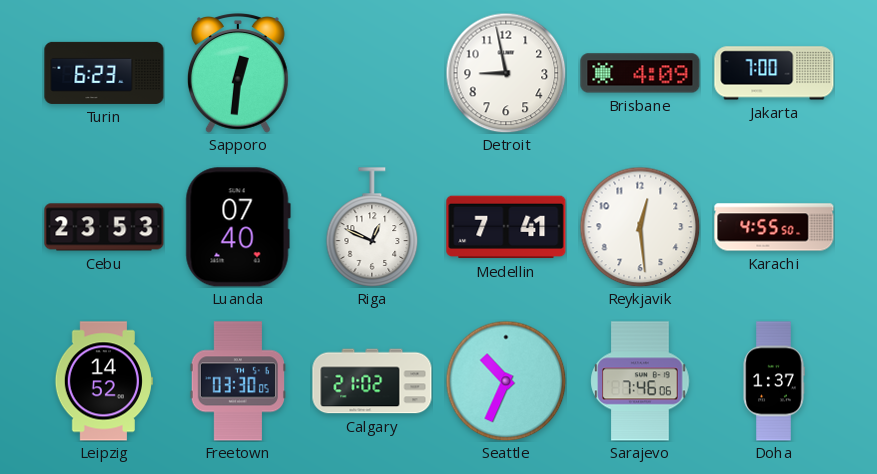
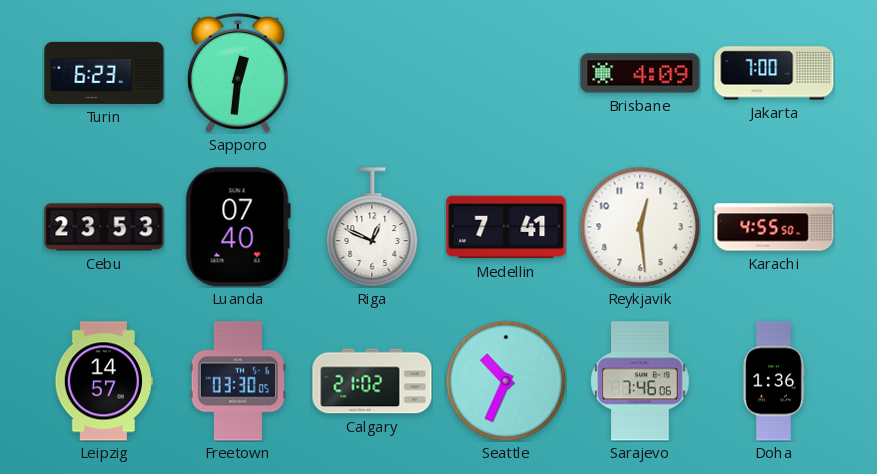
Detroit: 8:58 -> none (506, 73)
Leipzig: 14:52 -> 14:57 (104, 381)
Doha: 1:37 -> 1:36 (774, 381)
